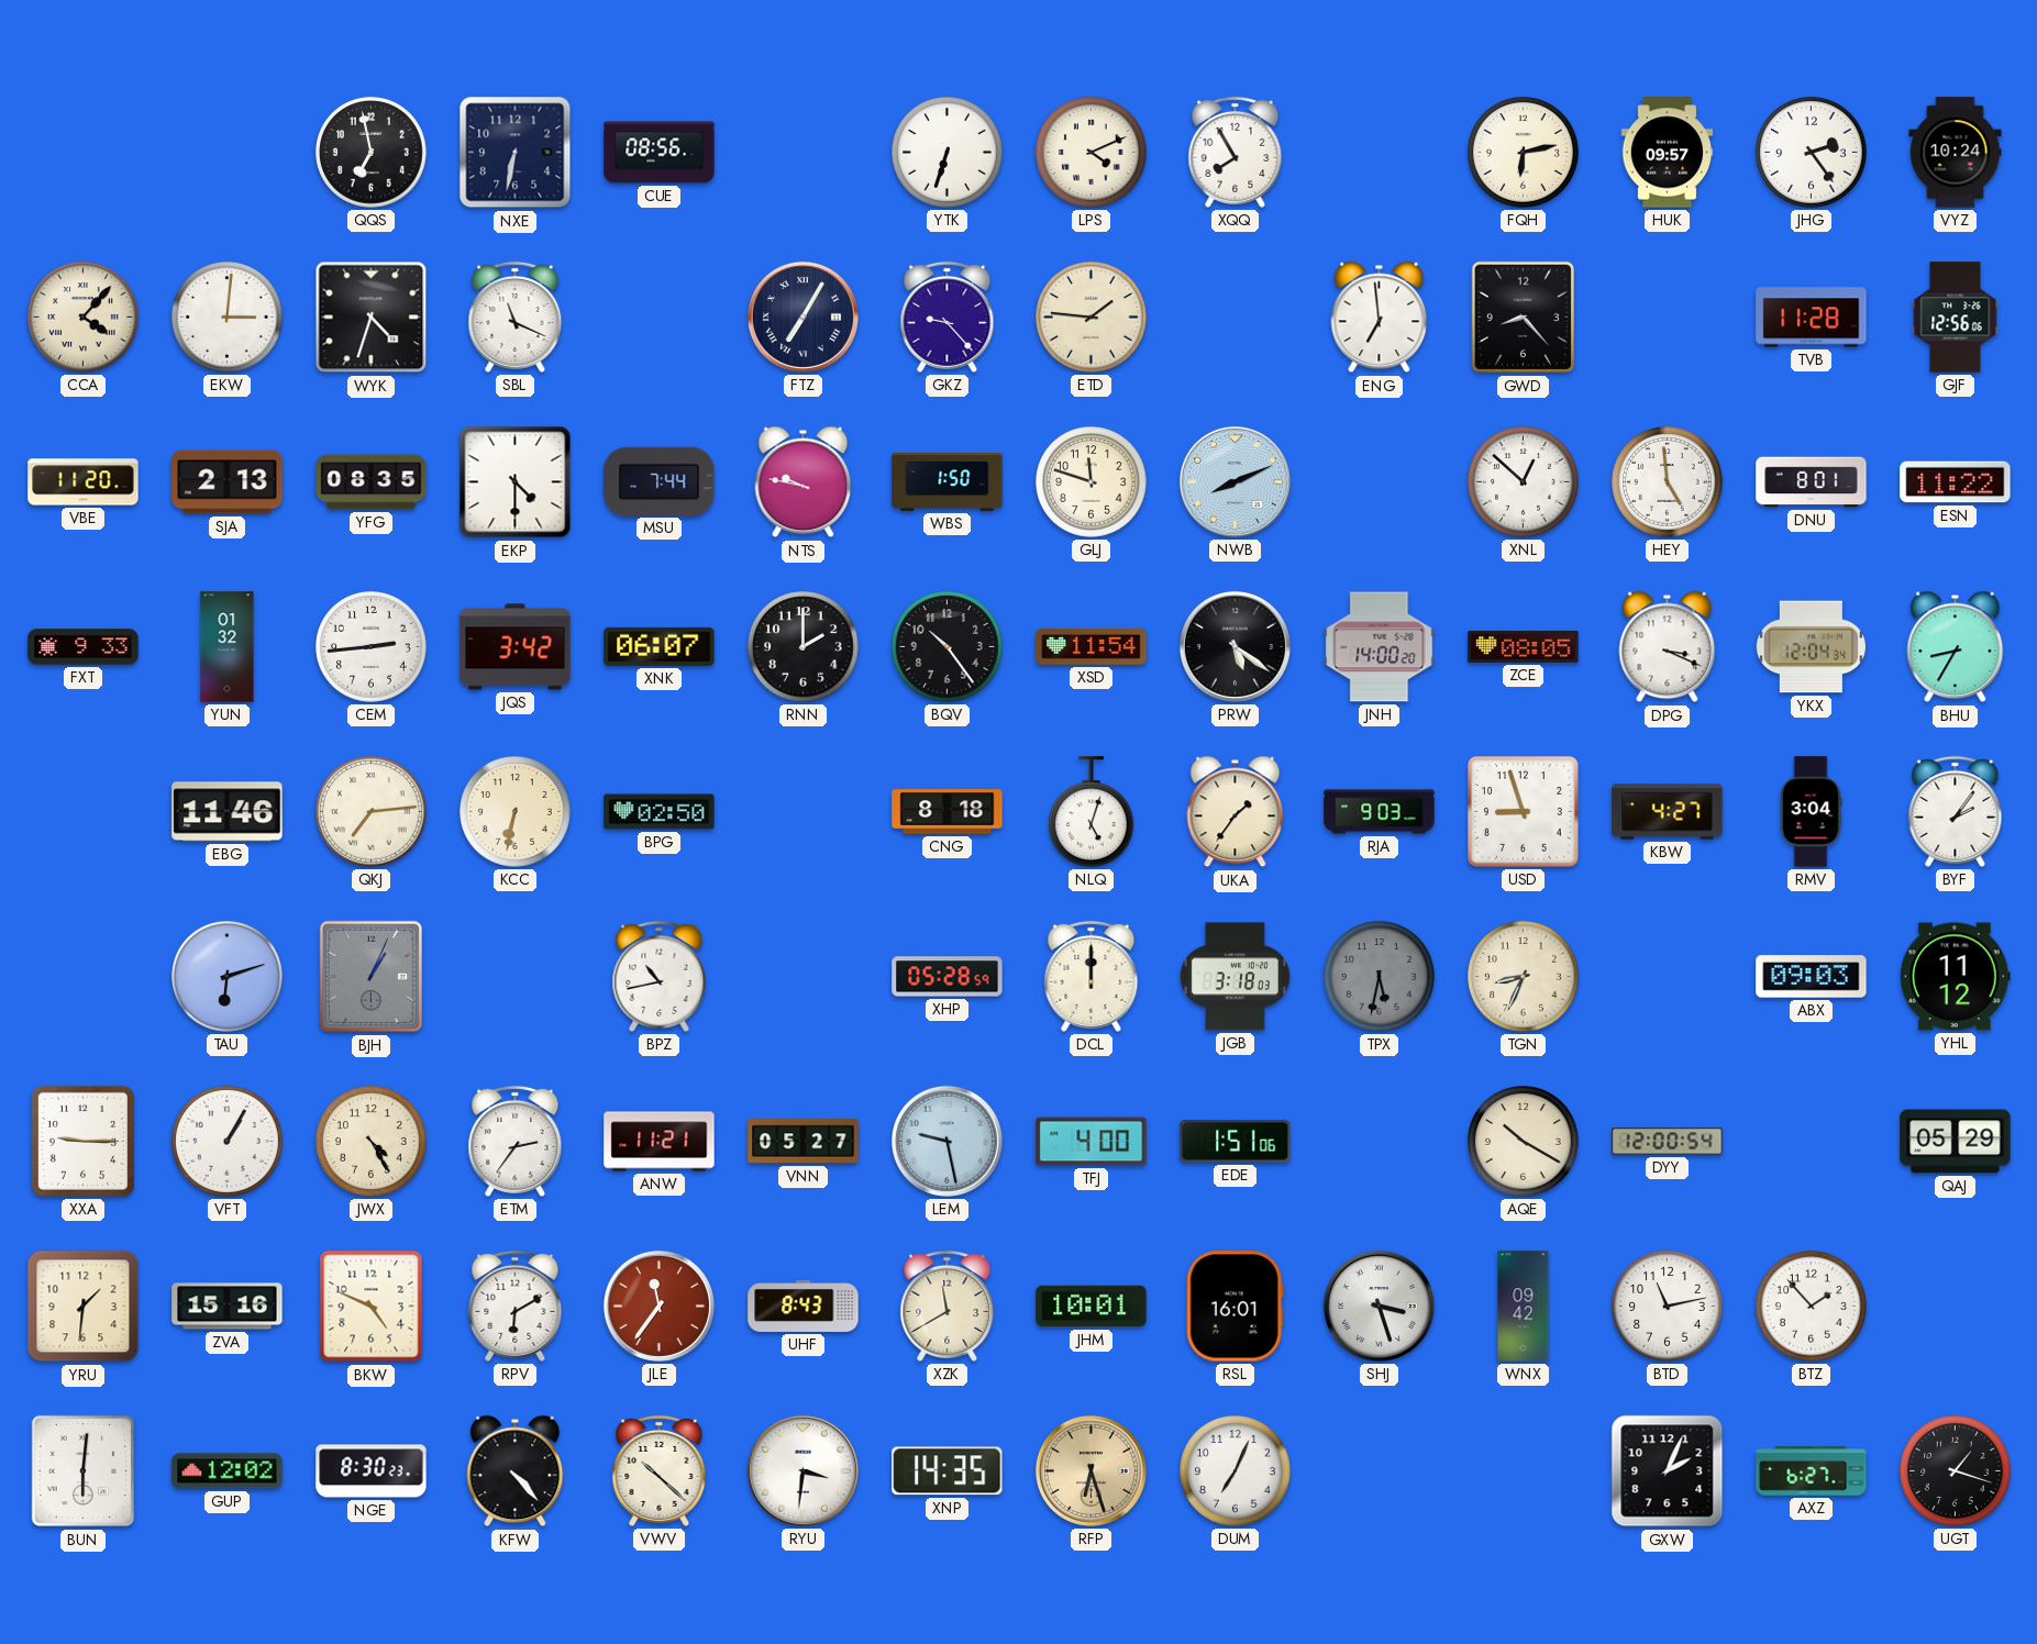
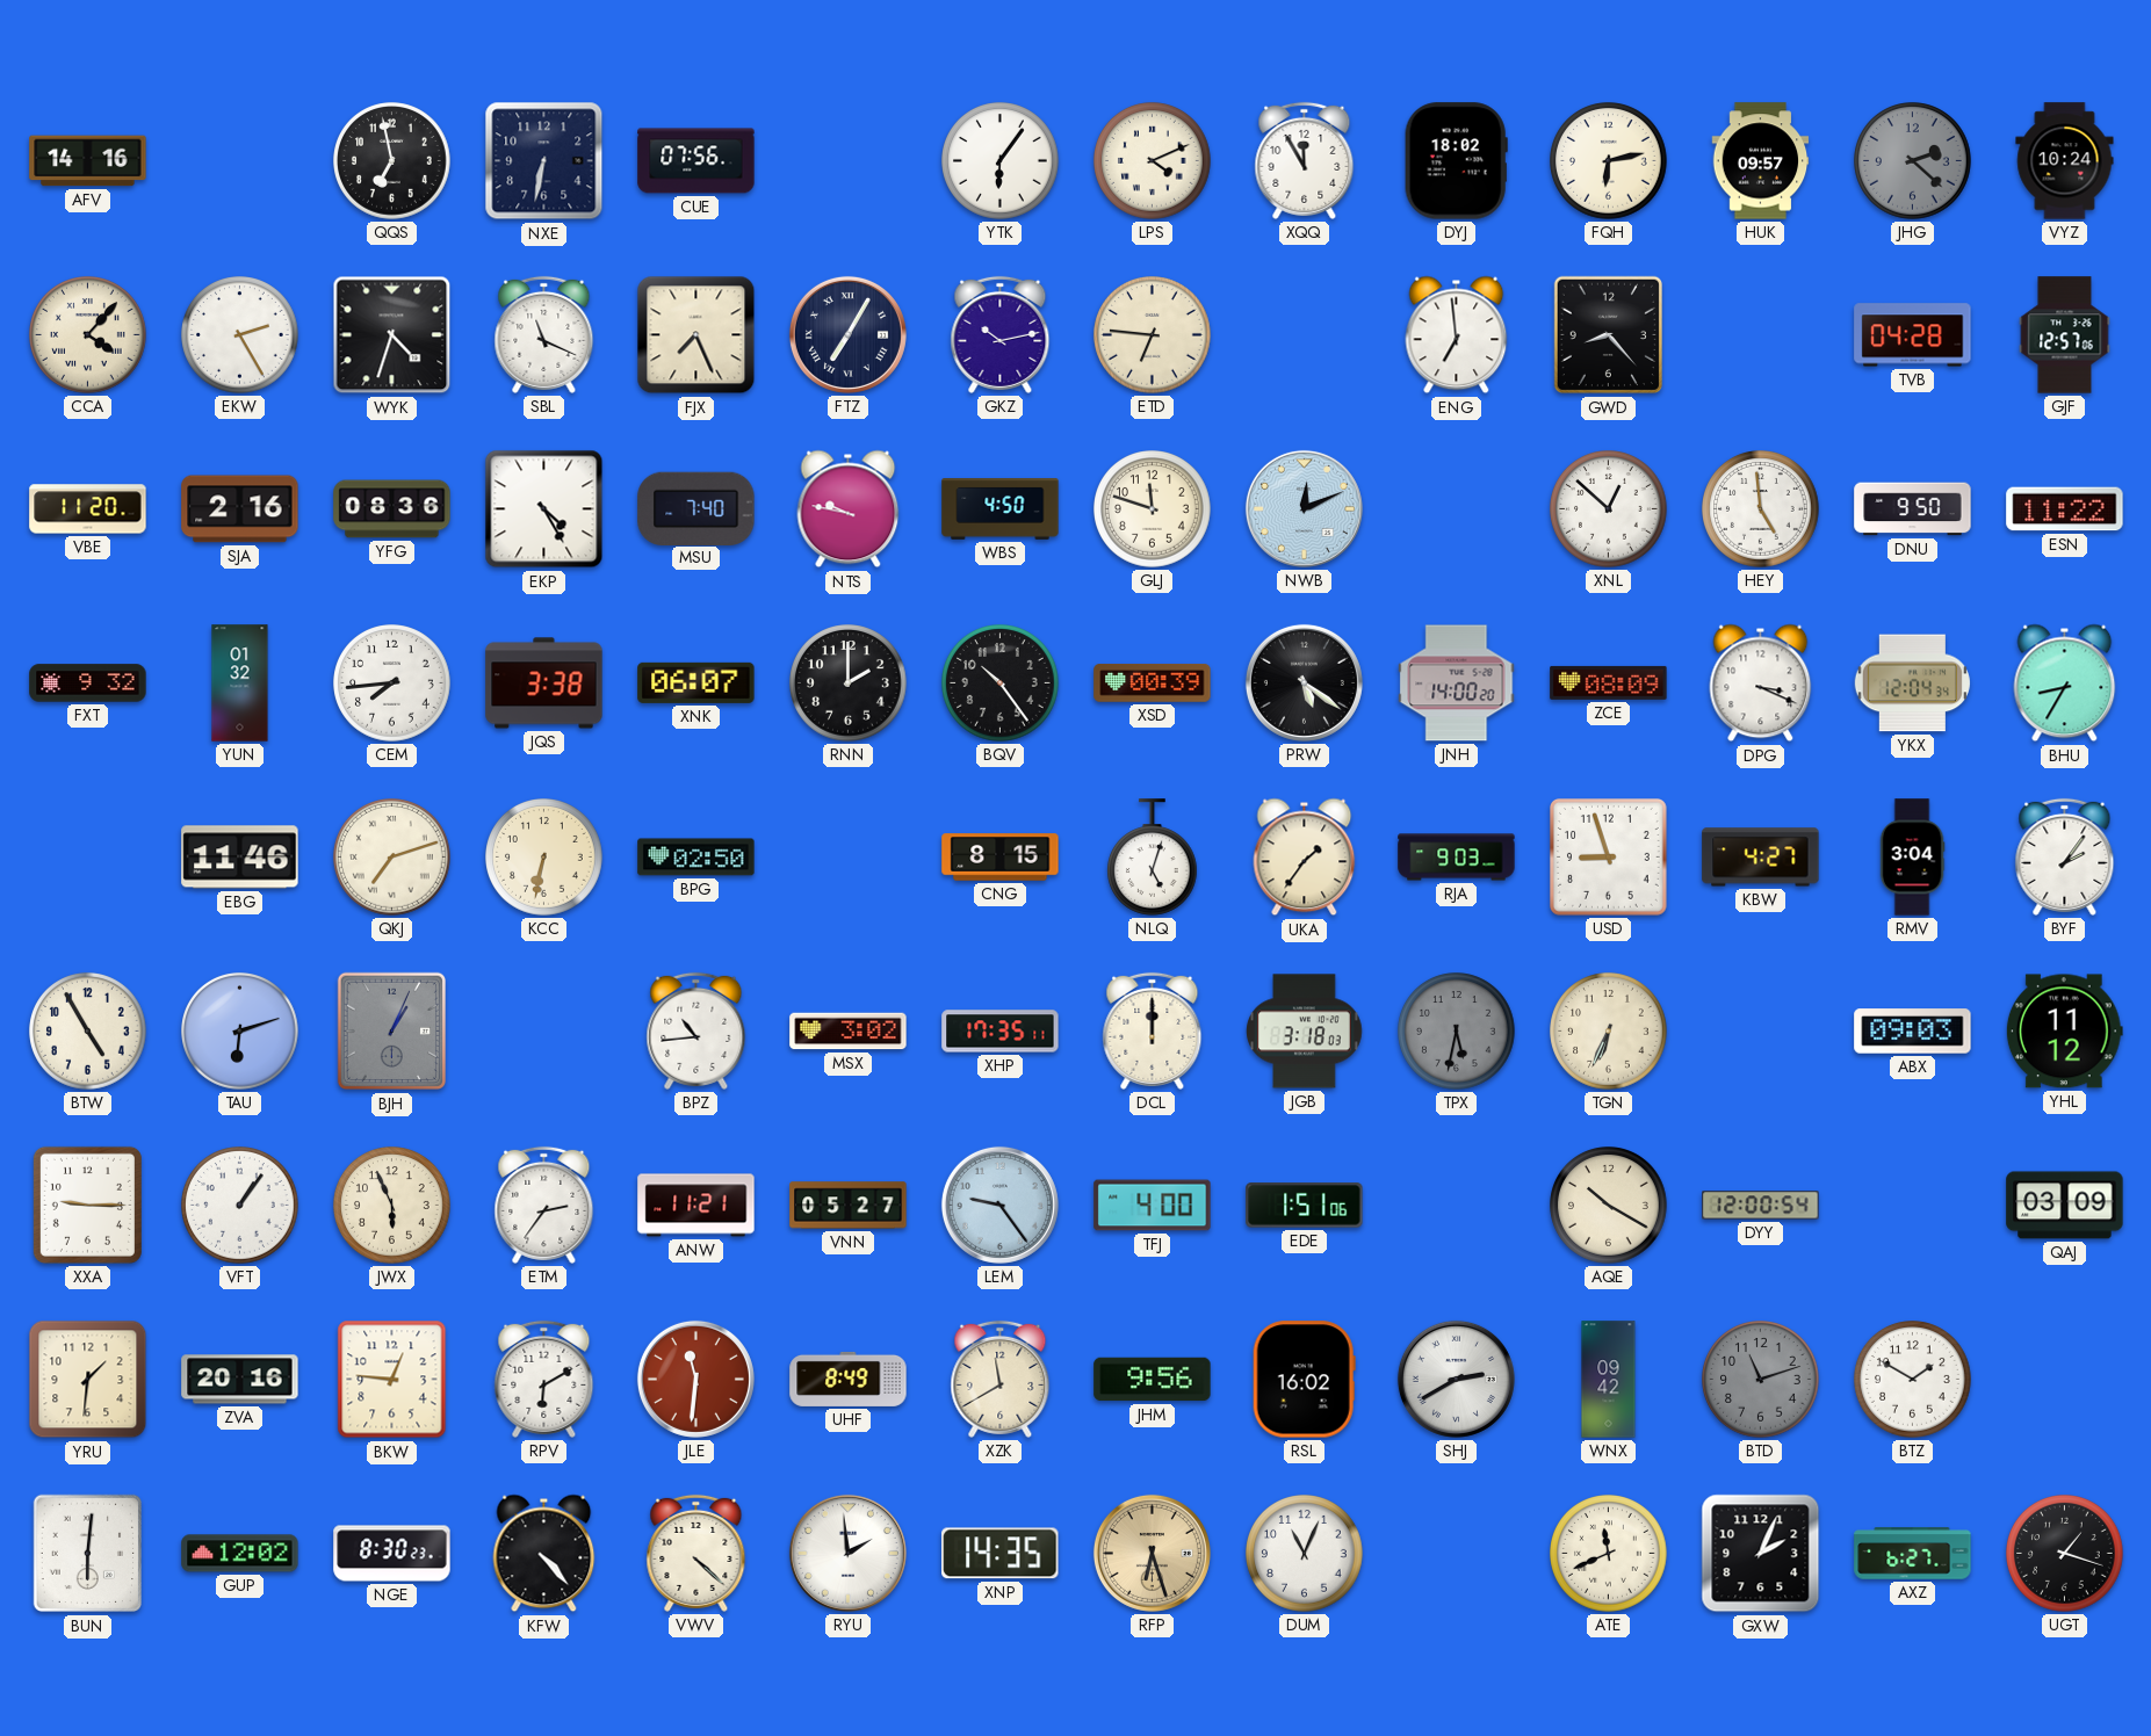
AFV: none -> 14:16 (88, 161)
CUE: 08:56 -> 07:56 (696, 161)
YTK: 6:33 -> 6:06 (1001, 161)
XQQ: 7:55 -> 11:55 (1305, 160)
DYJ: none -> 18:02 (1456, 161)
JHG: 2:24 -> 2:22 (1913, 161)
JHG dial: white -> grey (1913, 161)
EKW: 3:01 -> 2:25 (240, 335)
FJX: none -> 7:26 (696, 335)
GKZ: 9:23 -> 10:13 (1001, 334)
ETD: 1:46 -> 6:46 (1153, 335)
TVB: 11:28 -> 04:28 (1913, 335)
GJF: 12:56 -> 12:57 (2065, 335)
SJA: 2:13 -> 2:16 (240, 509)
YFG: 08:35 -> 08:36 (392, 509)
EKP: 4:30 -> 4:25 (544, 509)
MSU: 7:44 -> 7:40 (696, 508)
WBS: 1:50 -> 4:50 (1001, 509)
NWB: 8:11 -> 12:11 (1304, 508)
DNU: 8:01 -> 9:50 (1913, 509)
FXT: 9:33 -> 9:32 (88, 683)
CEM: 2:44 -> 7:44 (392, 683)
JQS: 3:42 -> 3:38 (544, 683)
XSD: 11:54 -> 00:39 (1153, 683)
ZCE: 08:05 -> 08:09 (1609, 682)
QKJ: 7:14 -> 7:12 (392, 858)
CNG: 8:18 -> 8:15 (1001, 858)
BTW: none -> 4:55 (88, 1032)
BPZ: 10:43 -> 10:44 (696, 1030)
MSX: none -> 3:02 (849, 1032)
XHP: 05:28 -> 17:35 (1001, 1032)
TGN: 8:34 -> 6:34 (1609, 1032)
VFT: 1:05 -> 1:06 (240, 1206)
JWX: 4:25 -> 5:56 (392, 1206)
LEM: 9:28 -> 9:24 (999, 1205)
QAJ: 05:29 -> 03:09 (2065, 1206)
ZVA: 15:16 -> 20:16 (240, 1380)
BKW: 4:49 -> 12:46 (392, 1380)
JLE: 11:36 -> 11:31 (695, 1379)
UHF: 8:43 -> 8:49 (849, 1379)
JHM: 10:01 -> 9:56 (1153, 1380)
RSL: 16:01 -> 16:02 (1304, 1380)
SHJ: 3:27 -> 2:40 (1456, 1379)
BTD: 11:13 -> 11:12 (1761, 1380)
BTD dial: white -> grey (1761, 1380)
BTZ: 1:53 -> 1:50 (1913, 1380)
VWV: 10:22 -> 4:22 (696, 1553)
RYU: 3:31 -> 1:59 (847, 1553)
DUM: 7:04 -> 11:04 (1305, 1554)
ATE: none -> 11:41 (1609, 1554)
